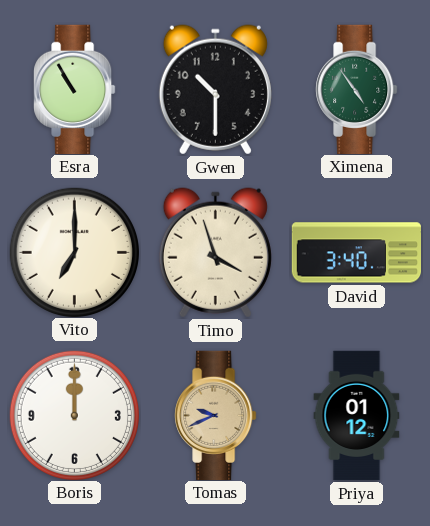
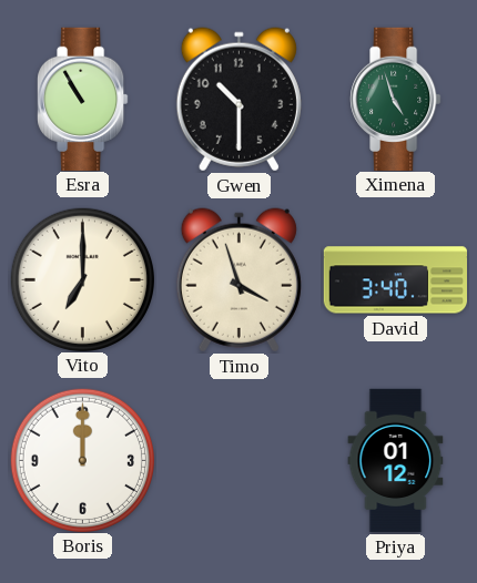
Ximena: 4:54 -> 4:57 (396, 99)
Tomas: 9:41 -> none (216, 415)
